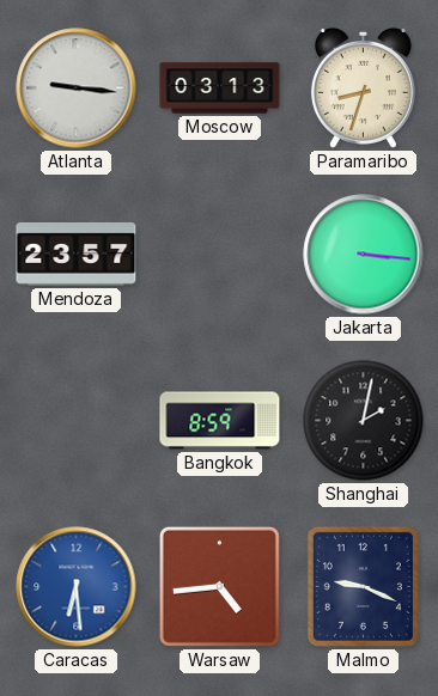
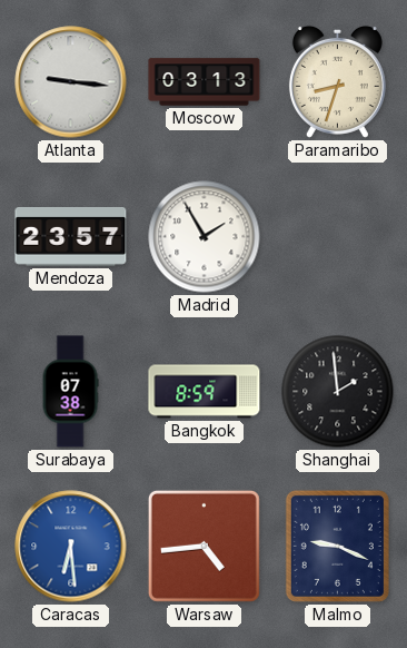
Madrid: none -> 1:55 (205, 237)
Jakarta: 3:16 -> none (364, 255)
Surabaya: none -> 07:38 (70, 392)
Shanghai: 2:02 -> 1:59 (338, 392)
